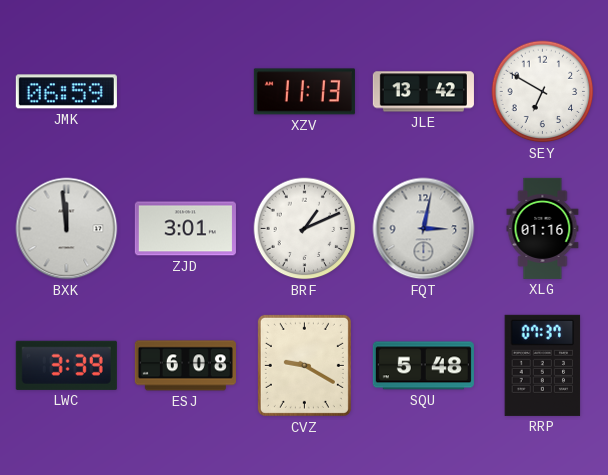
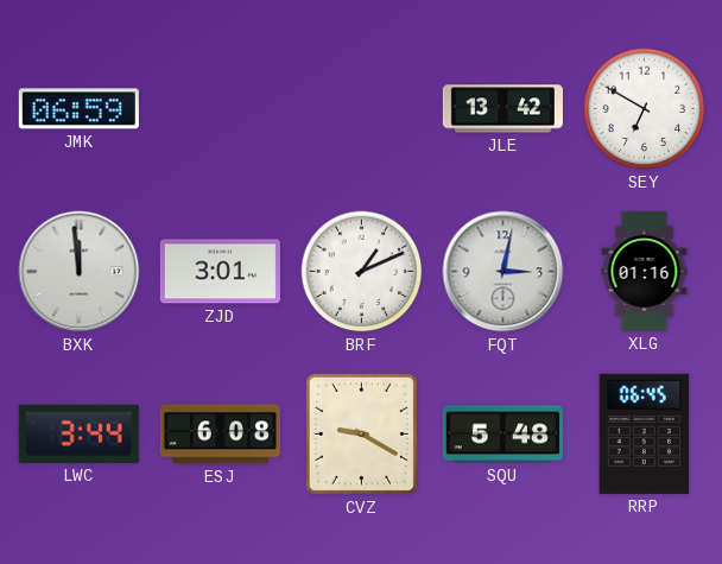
XZV: 11:13 -> none (304, 92)
LWC: 3:39 -> 3:44 (78, 433)
RRP: 07:37 -> 06:45 (645, 433)
